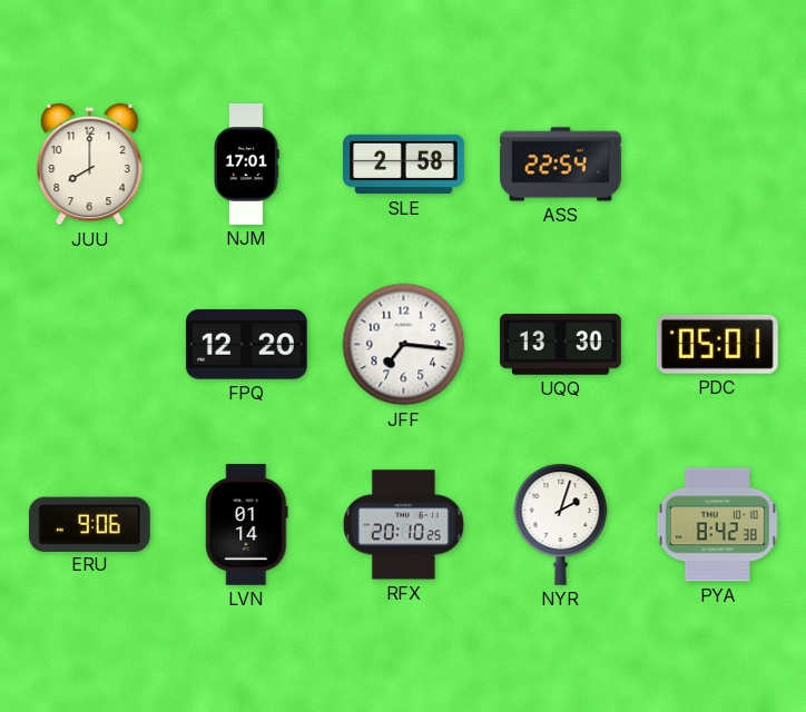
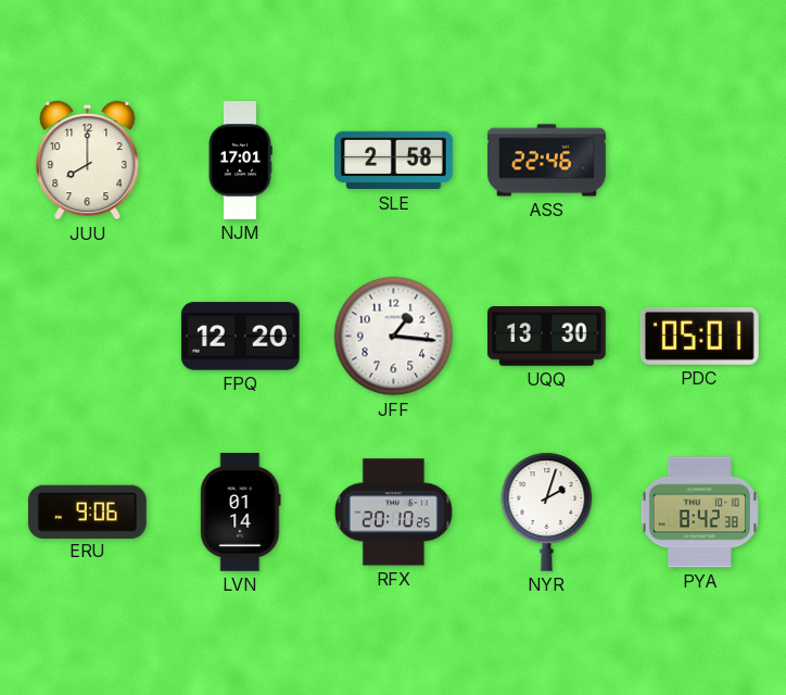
ASS: 22:54 -> 22:46 (547, 161)
JFF: 7:16 -> 1:16 (394, 337)
